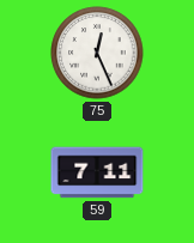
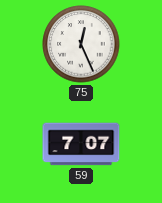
59: 7:11 -> 7:07 (81, 144)
